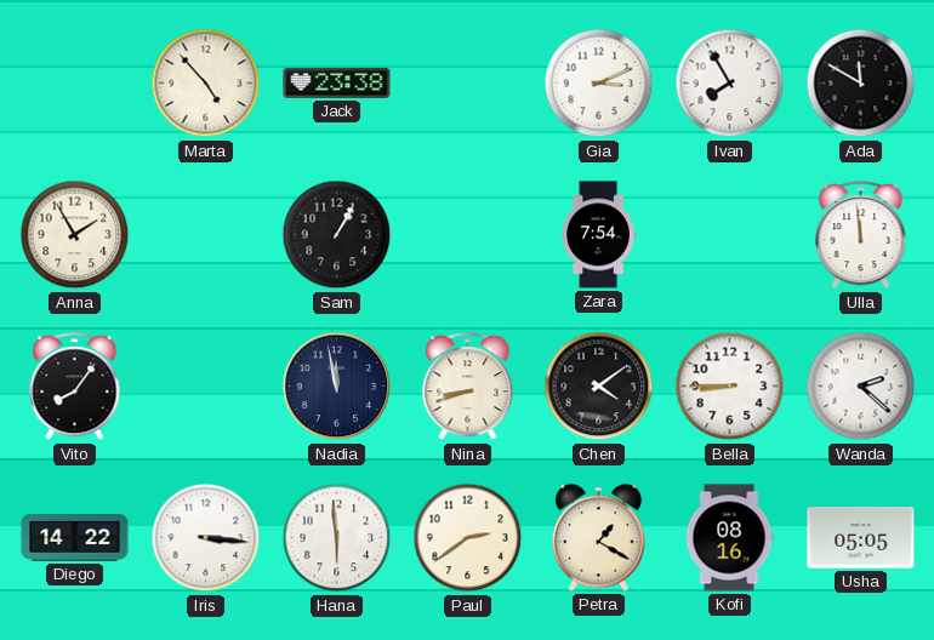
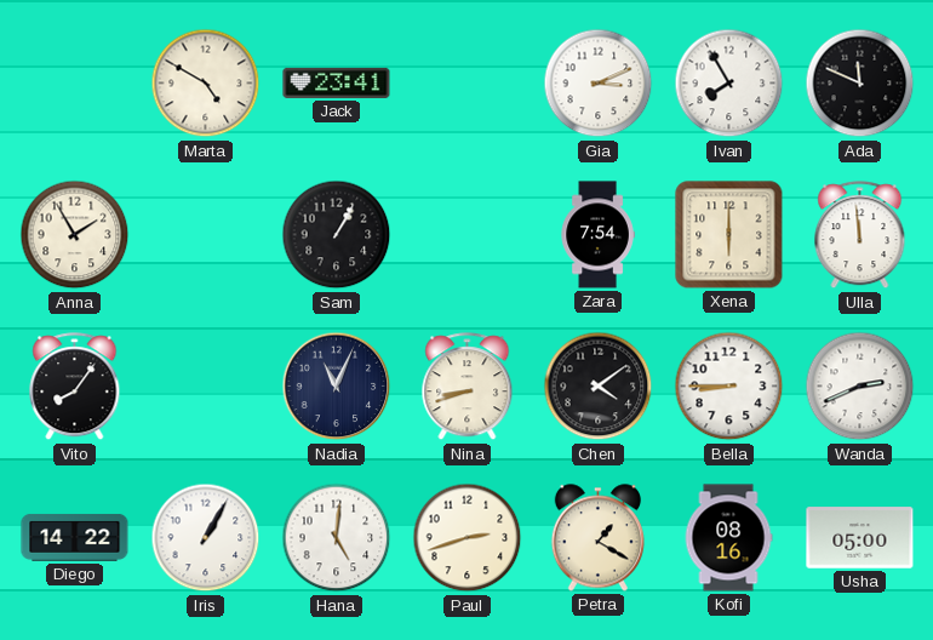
Marta: 4:53 -> 4:50 (206, 84)
Jack: 23:38 -> 23:41 (337, 82)
Ada: 11:50 -> 11:49 (860, 84)
Xena: none -> 6:00 (729, 235)
Nadia: 11:58 -> 11:04 (337, 387)
Wanda: 2:22 -> 2:41 (860, 387)
Iris: 3:16 -> 1:05 (206, 538)
Hana: 5:59 -> 5:01 (337, 538)
Paul: 2:39 -> 2:42 (468, 538)
Usha: 05:05 -> 05:00 (860, 538)
